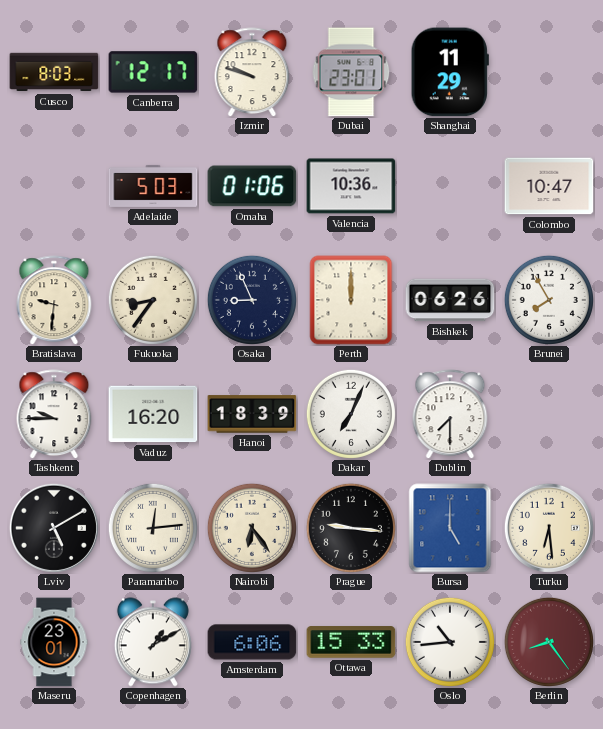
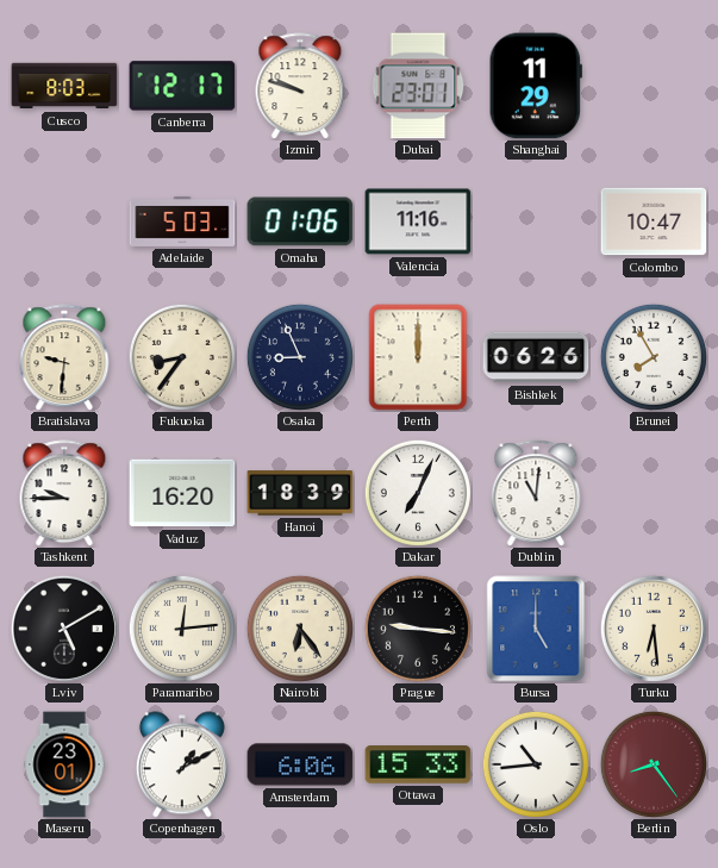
Valencia: 10:36 -> 11:16 (418, 221)
Dublin: 7:30 -> 11:01 (536, 493)
